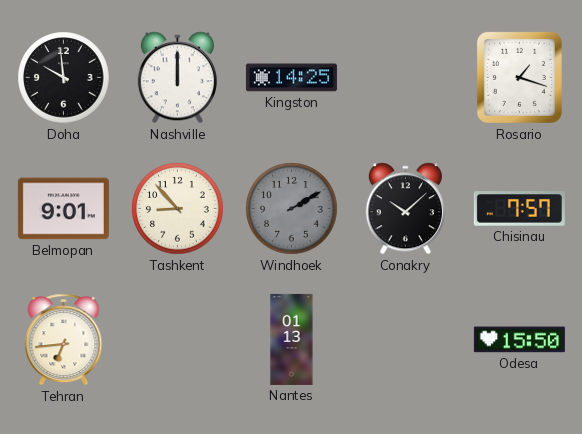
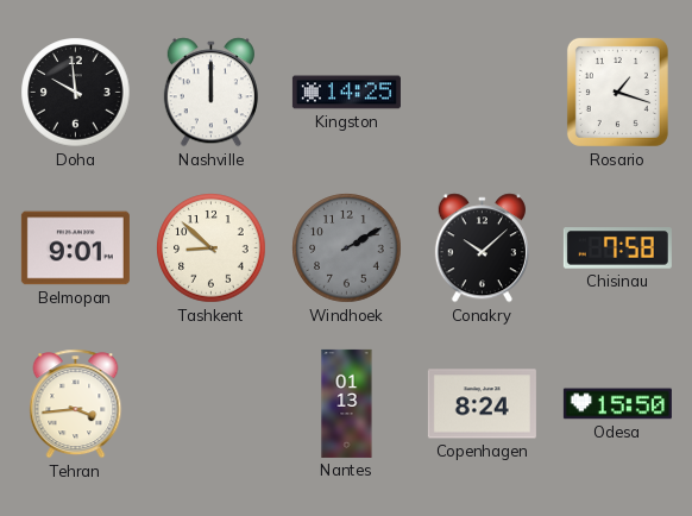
Tashkent: 8:53 -> 8:52 (212, 248)
Chisinau: 7:57 -> 7:58 (617, 248)
Tehran: 6:44 -> 3:44 (76, 404)
Copenhagen: none -> 8:24 (482, 404)
